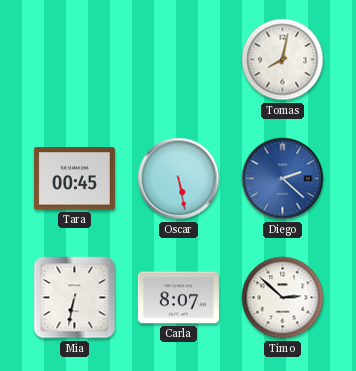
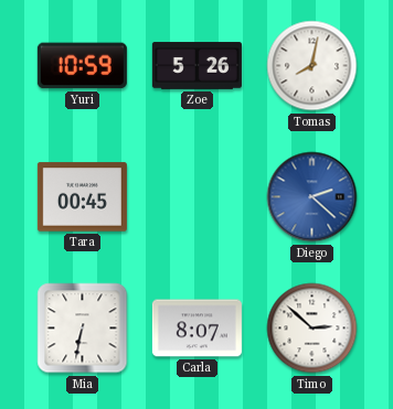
Yuri: none -> 10:59 (82, 66)
Zoe: none -> 5:26 (197, 66)
Oscar: 5:28 -> none (179, 179)
